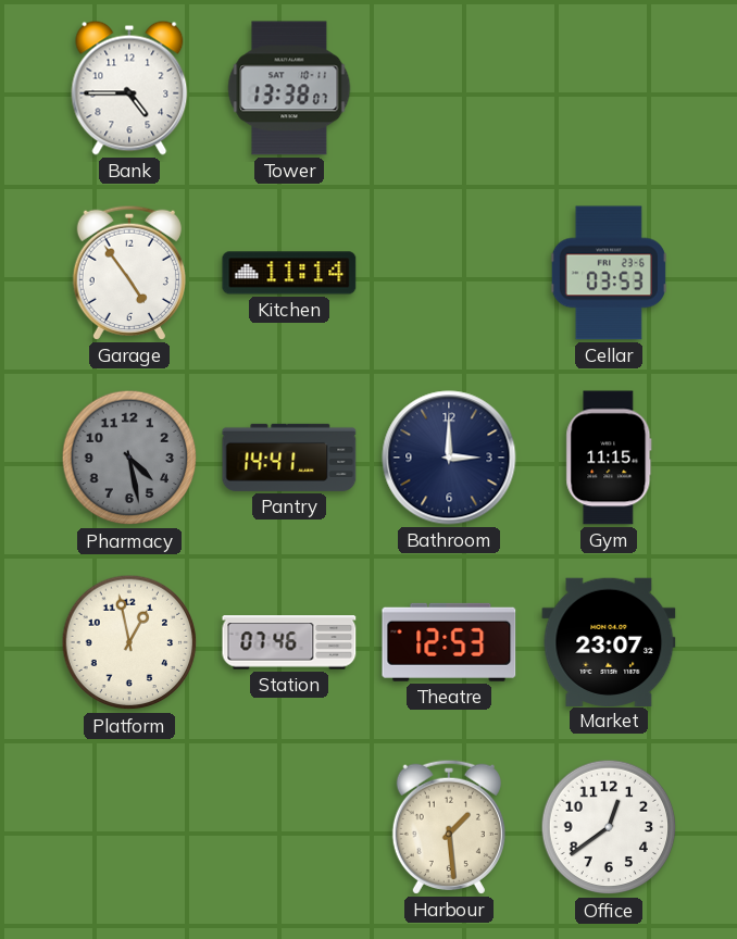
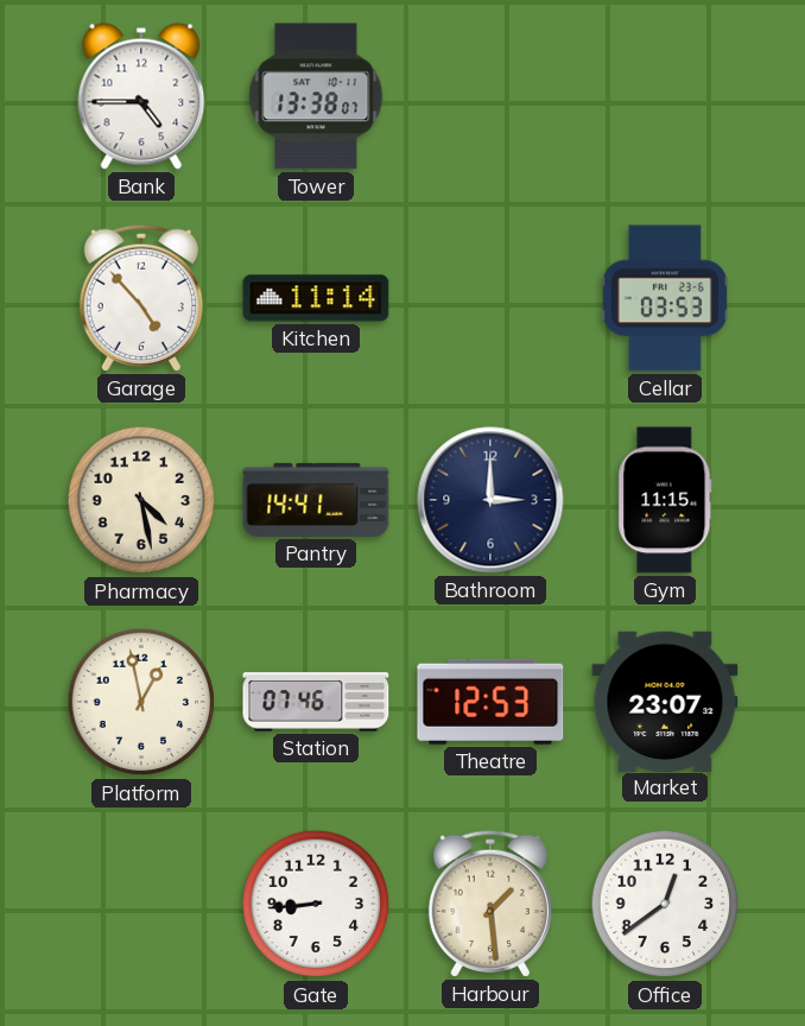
Garage: 4:54 -> 4:53 (141, 298)
Pharmacy dial: grey -> cream (141, 500)
Gate: none -> 8:44 (316, 904)
